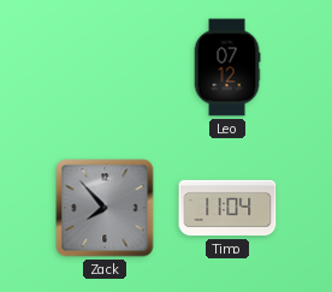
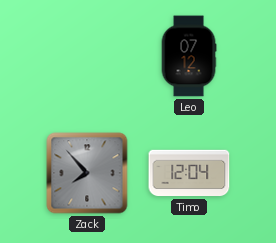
Timo: 11:04 -> 12:04 (189, 173)
